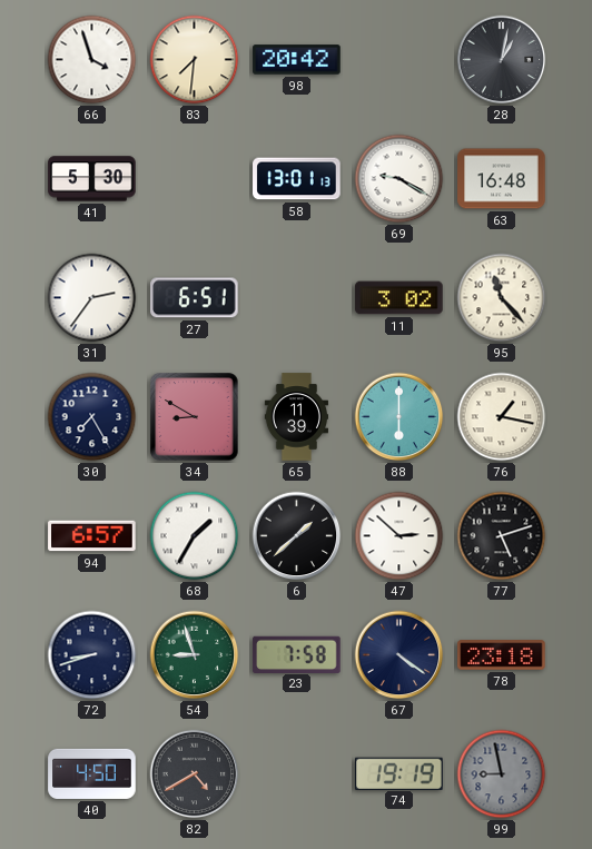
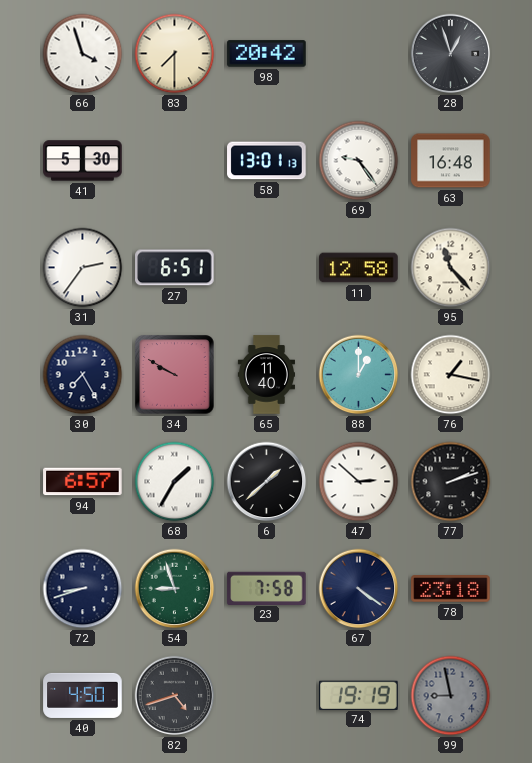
83: 7:31 -> 7:30 (175, 54)
28: 1:02 -> 12:57 (451, 54)
69: 9:20 -> 9:24 (359, 161)
11: 3:02 -> 12:58 (359, 268)
34: 8:50 -> 9:50 (175, 375)
65: 11:39 -> 11:40 (266, 375)
88: 6:00 -> 1:00 (359, 375)
77: 5:12 -> 2:12 (451, 482)
82: 4:40 -> 4:42 (175, 696)
